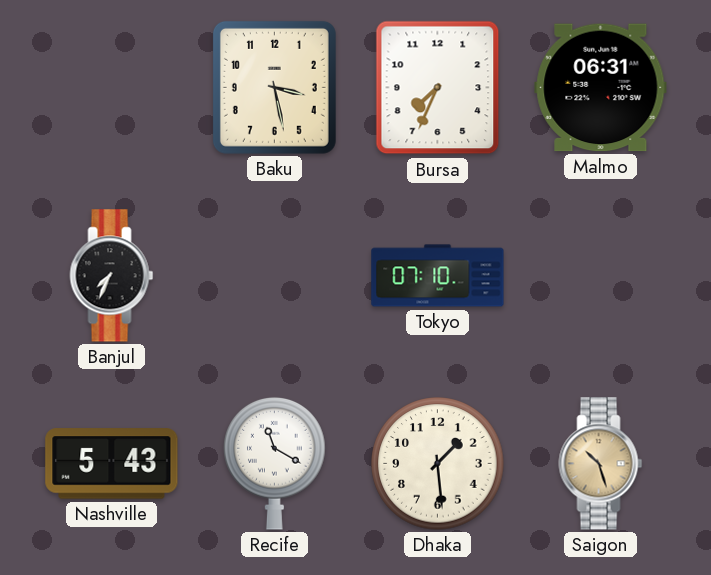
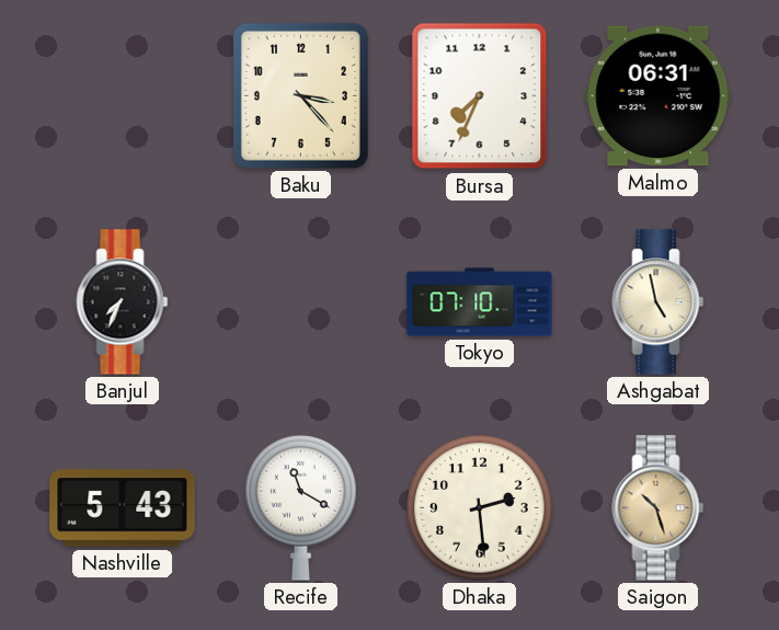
Baku: 3:28 -> 3:23 (300, 95)
Ashgabat: none -> 4:58 (658, 302)
Dhaka: 1:29 -> 2:29 (480, 508)
